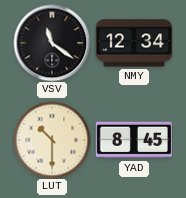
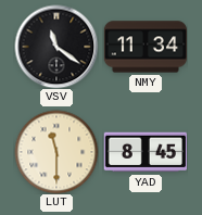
NMY: 12:34 -> 11:34 (146, 47)
LUT: 10:30 -> 11:30 (56, 152)
